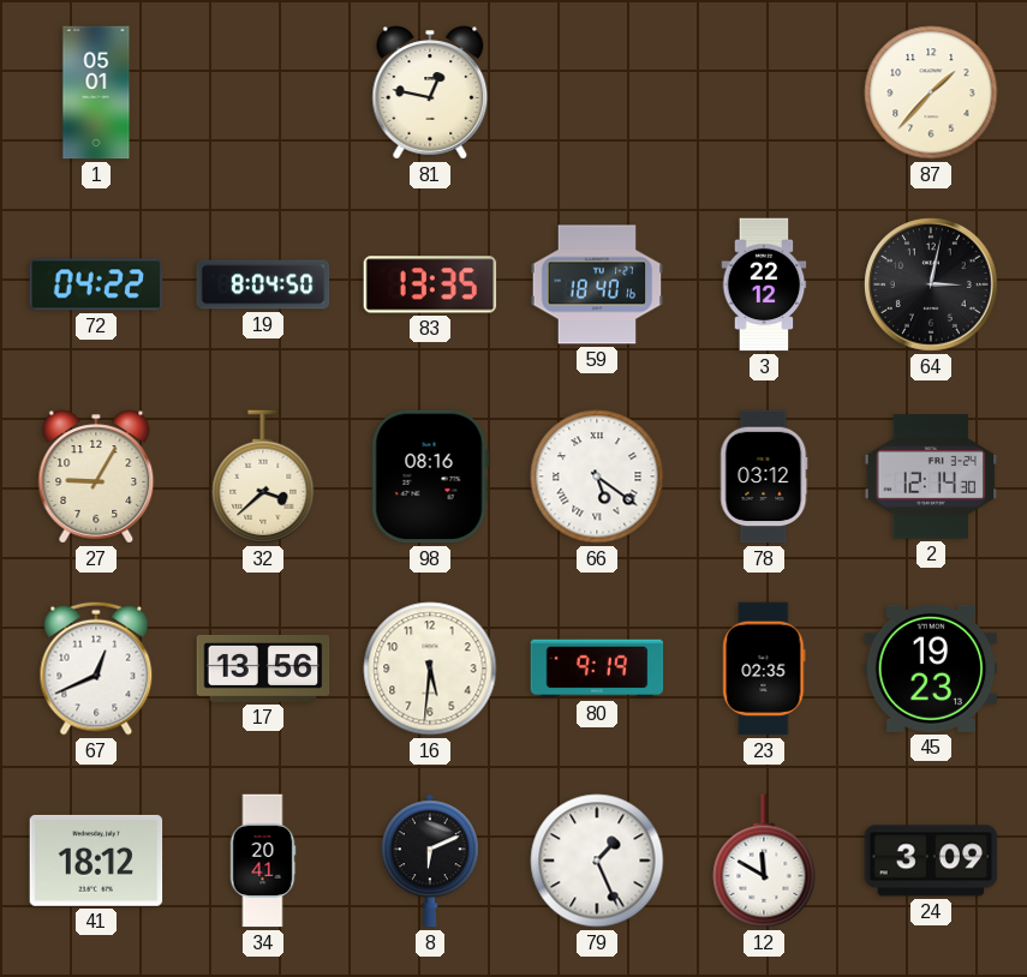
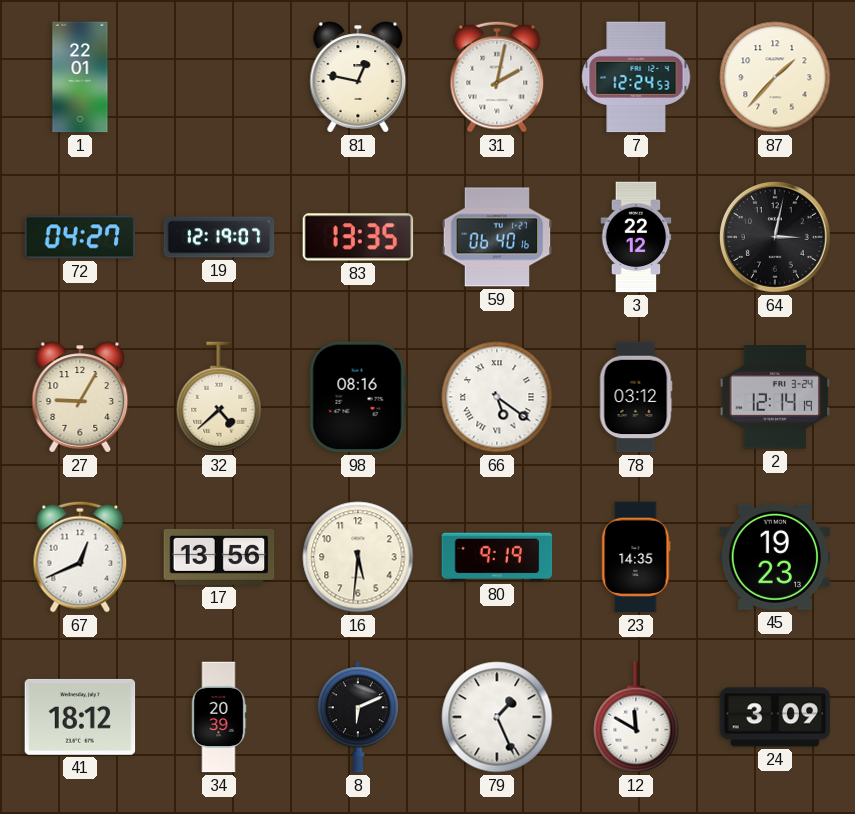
1: 05:01 -> 22:01 (80, 77)
31: none -> 2:02 (497, 77)
7: none -> 12:24 (636, 77)
72: 04:22 -> 04:27 (80, 237)
19: 8:04 -> 12:19 (219, 237)
59: 18:40 -> 06:40 (497, 237)
32: 3:38 -> 4:38 (219, 397)
2: 12:14:30 -> 12:14:19 (775, 397)
23: 02:35 -> 14:35 (636, 557)
34: 20:41 -> 20:39 (219, 717)
